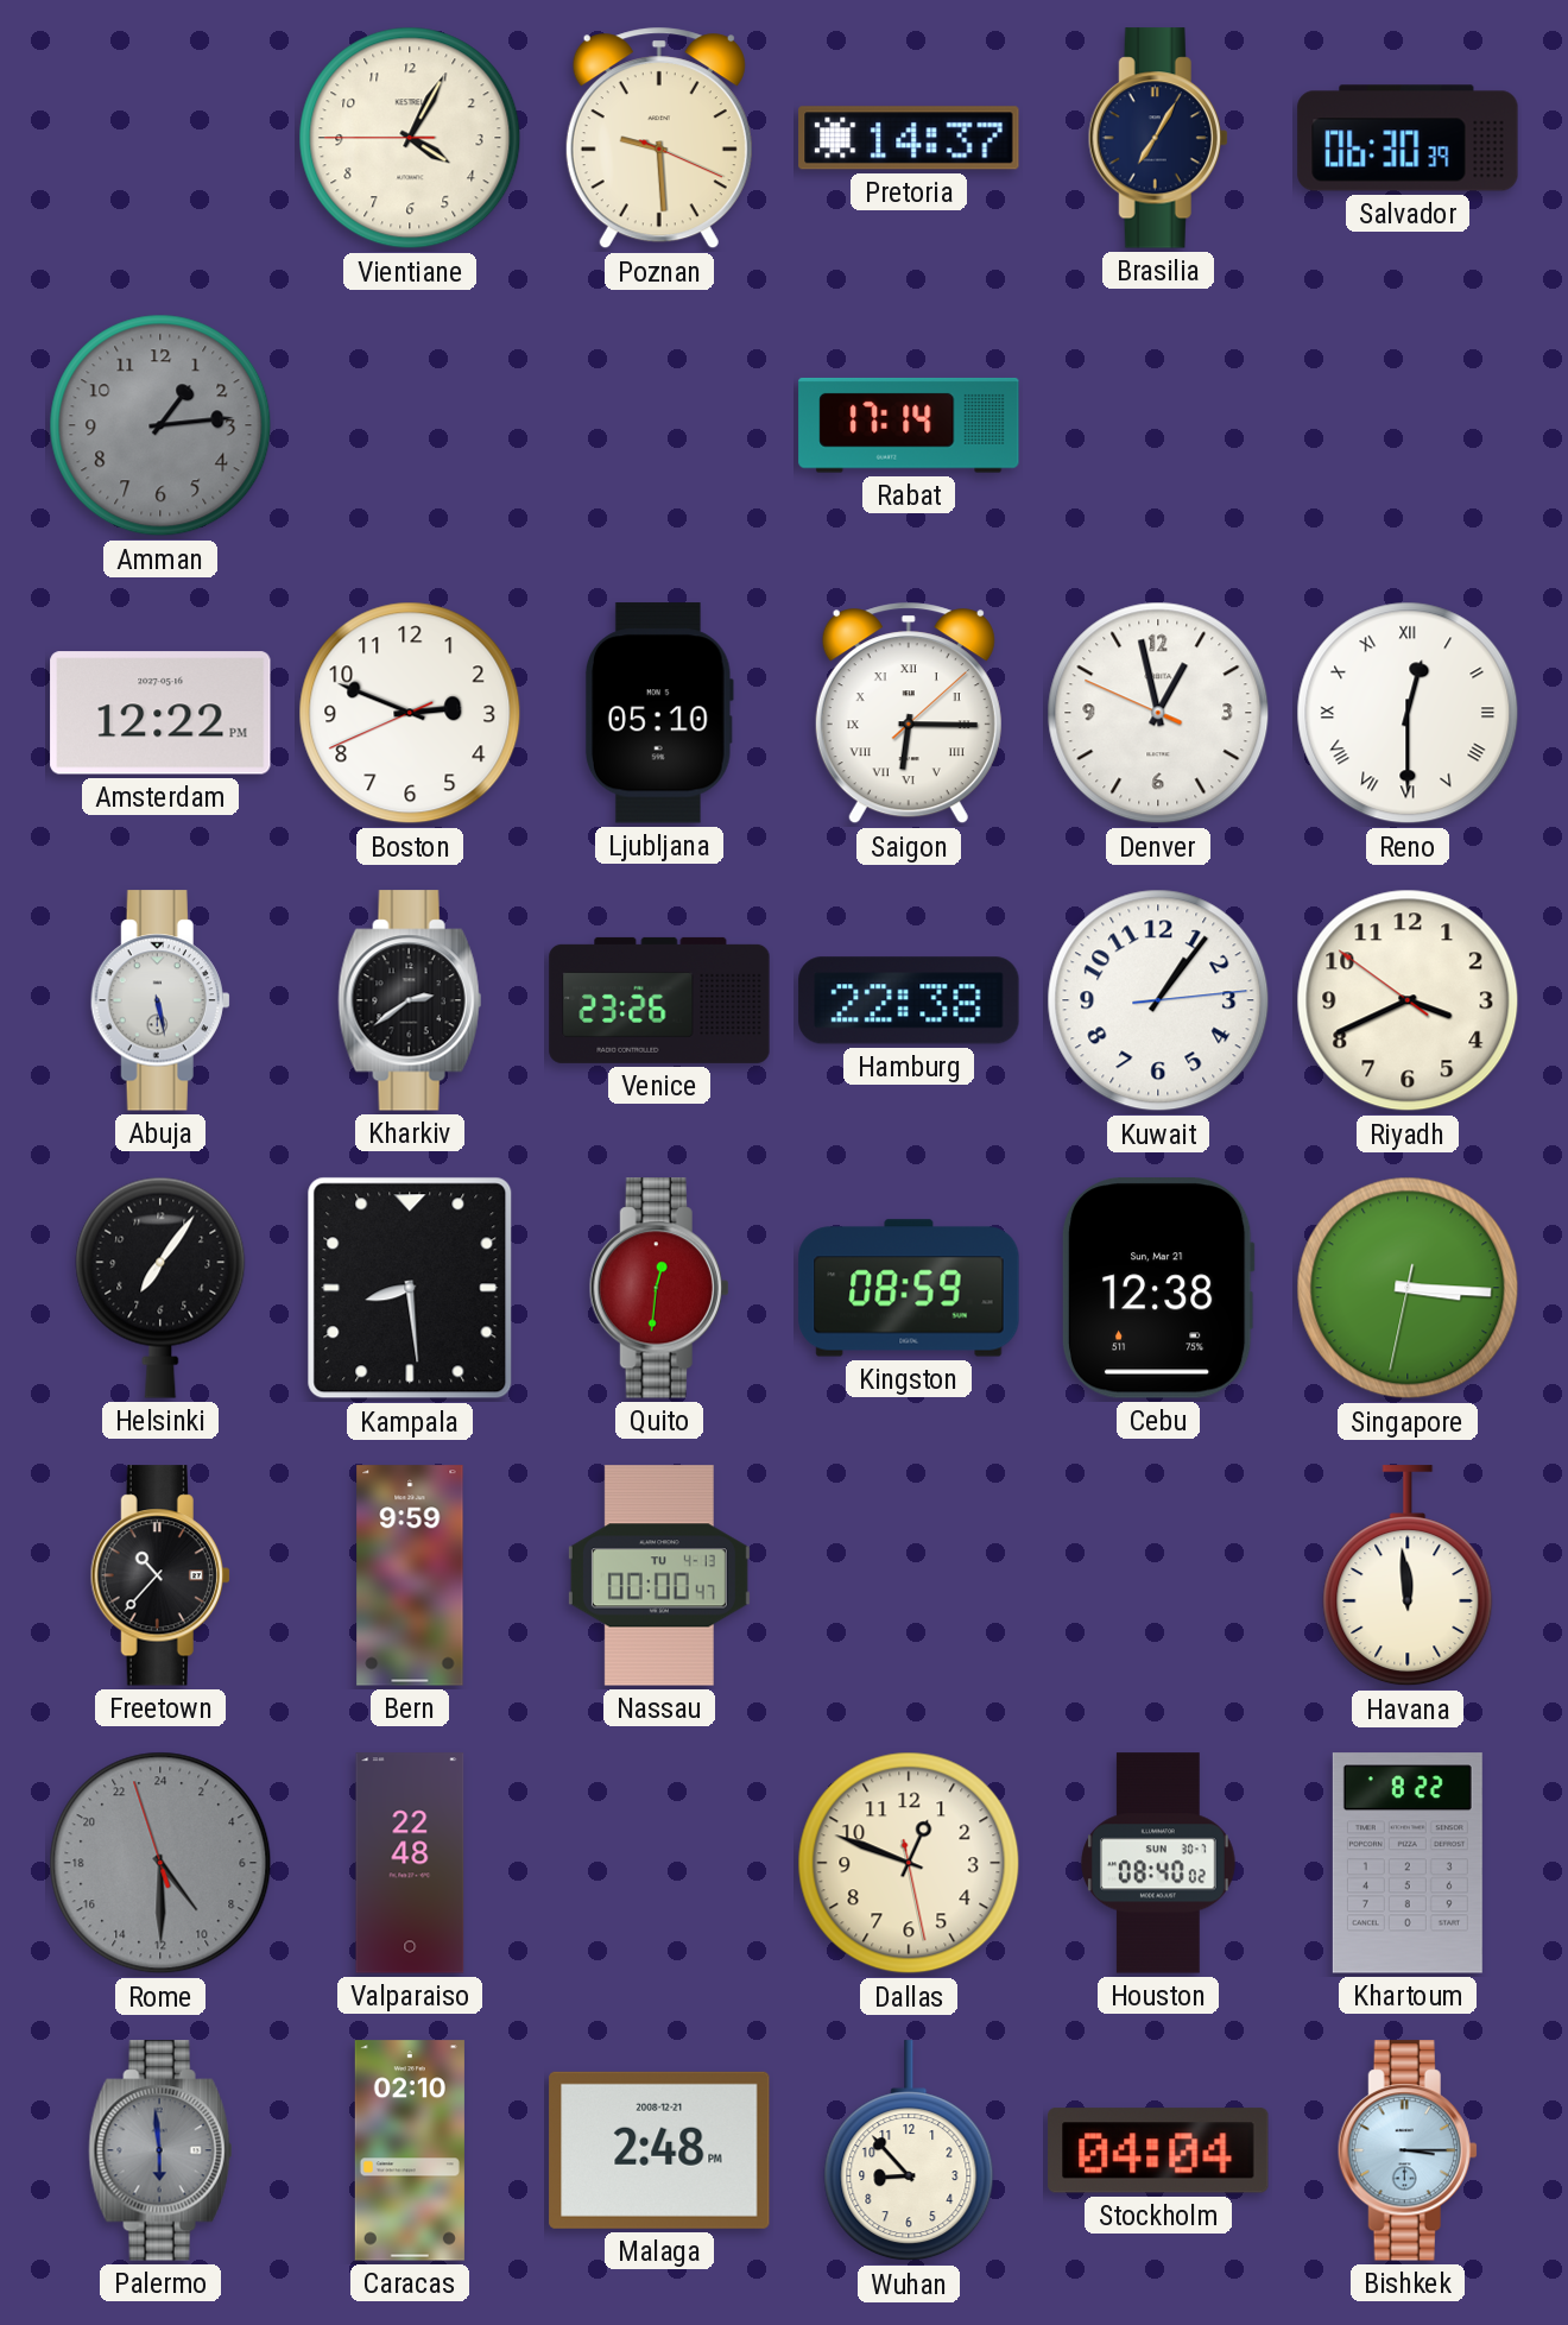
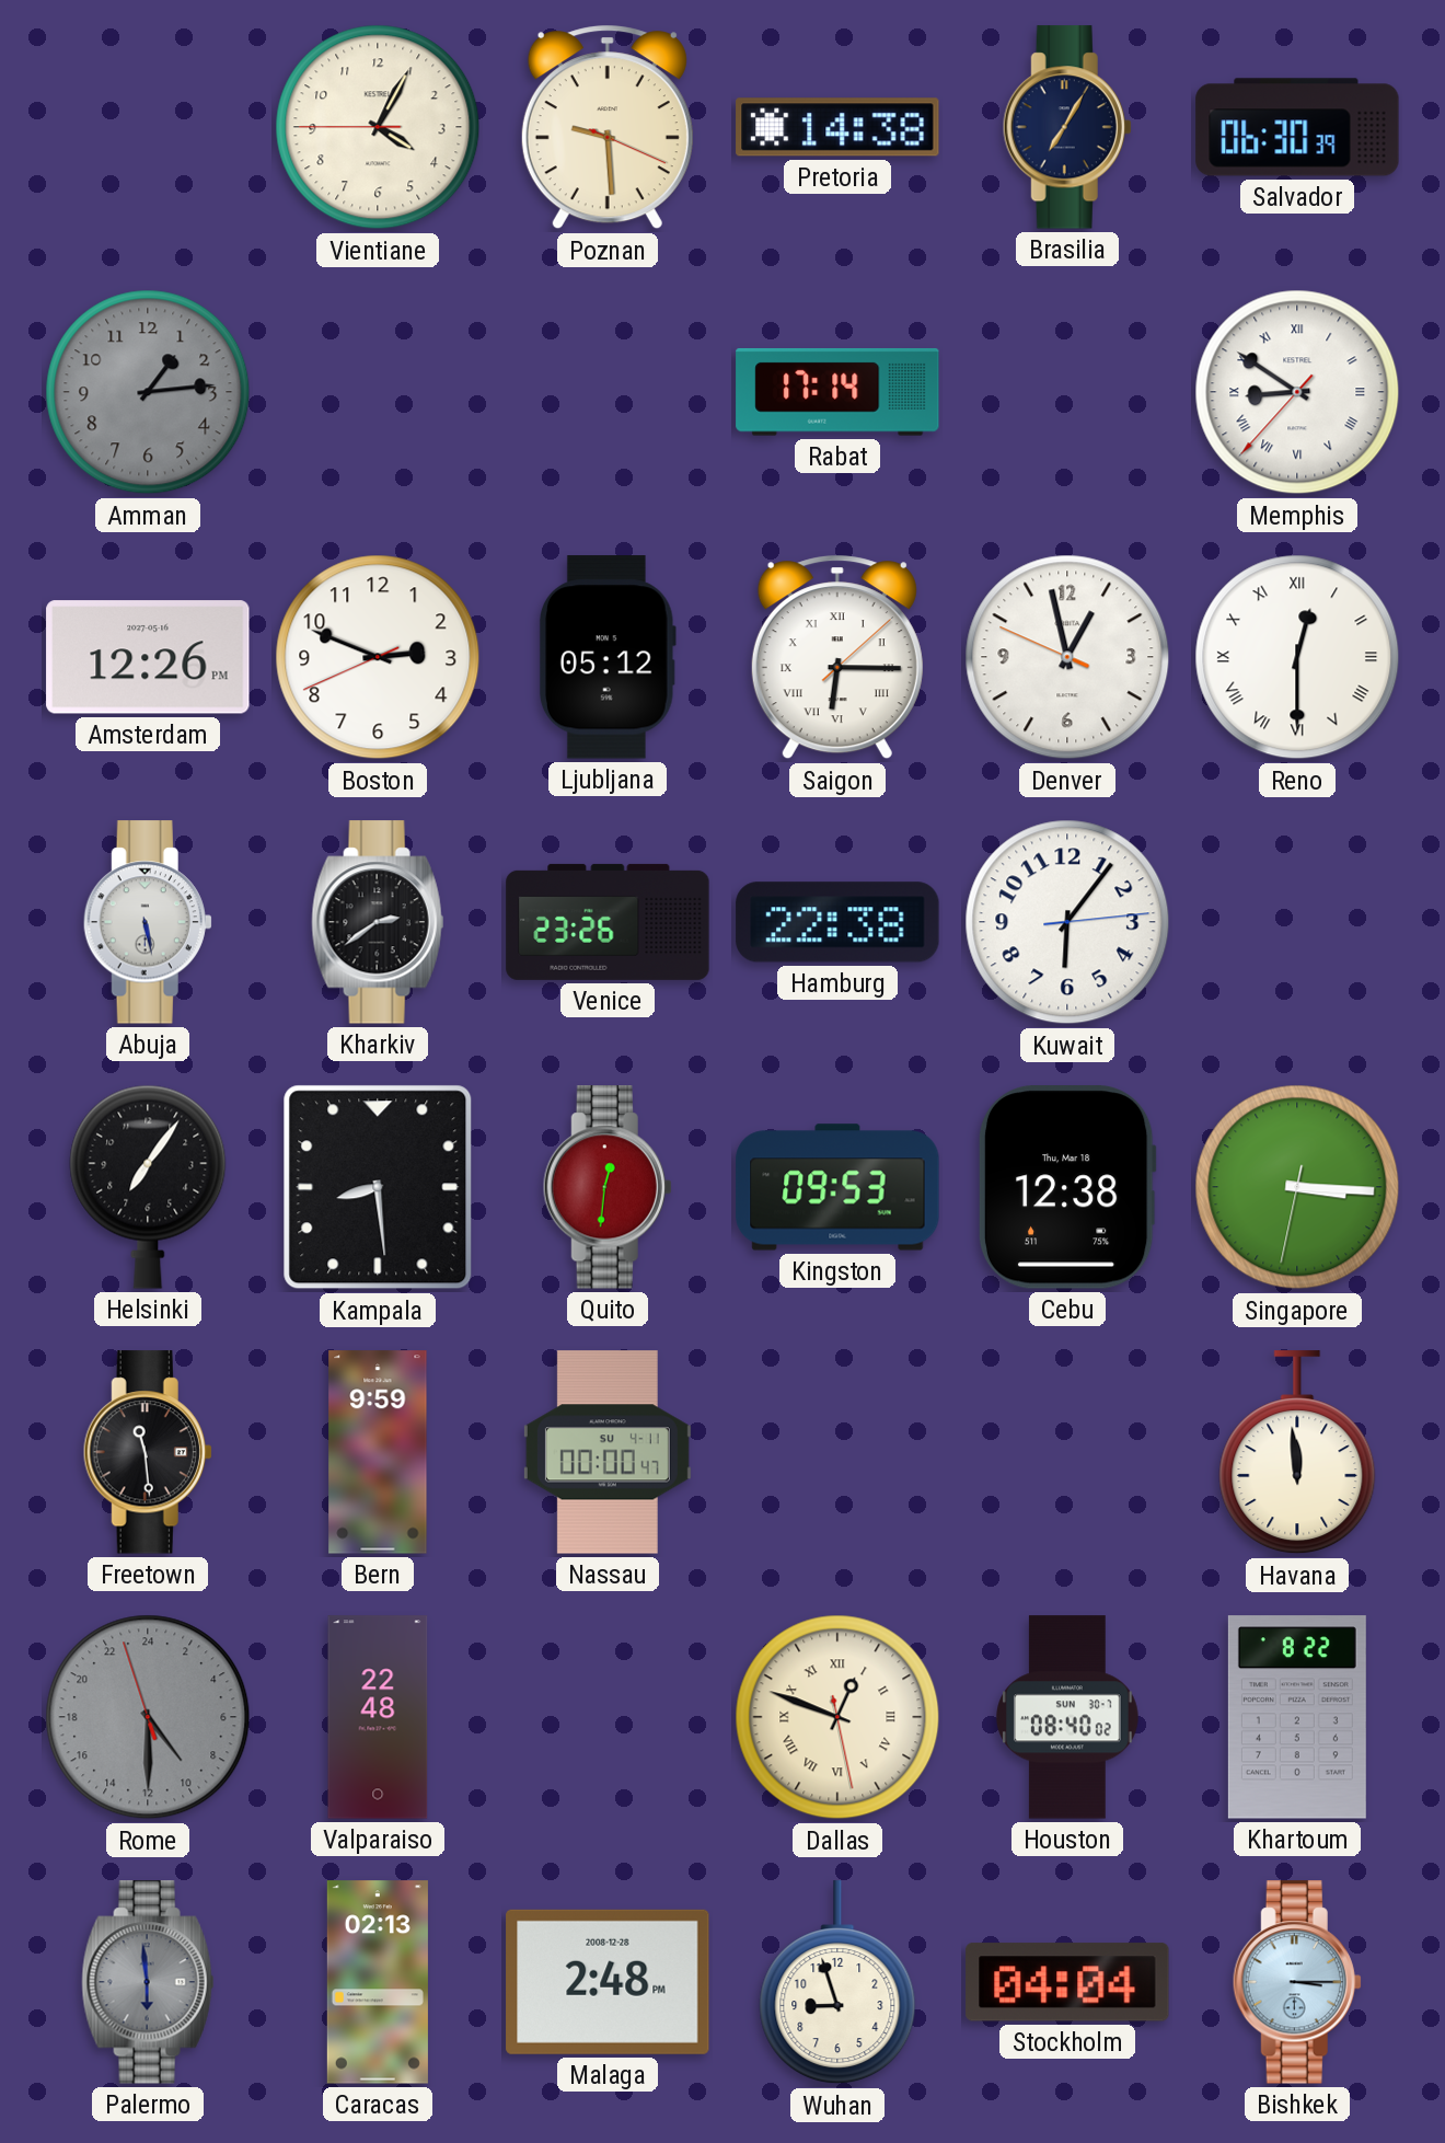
Pretoria: 14:37 -> 14:38 (837, 127)
Memphis: none -> 8:50 (1297, 392)
Amsterdam: 12:22 -> 12:26 (148, 657)
Ljubljana: 05:10 -> 05:12 (608, 657)
Kuwait: 1:06 -> 6:06 (1067, 922)
Riyadh: 3:40 -> none (1408, 1000)
Kingston: 08:59 -> 09:53 (837, 1187)
Cebu date: Sun, Mar 21 -> Thu, Mar 18 (1067, 1187)
Freetown: 10:37 -> 11:29 (148, 1452)
Nassau date: TU 4-13 -> SU 4-11 (608, 1452)
Dallas numerals: Arabic -> Roman (837, 1717)
Caracas: 02:10 -> 02:13 (378, 1982)
Malaga date: 2008-12-21 -> 2008-12-28 (608, 1982)
Wuhan: 8:53 -> 8:57 (837, 1983)
